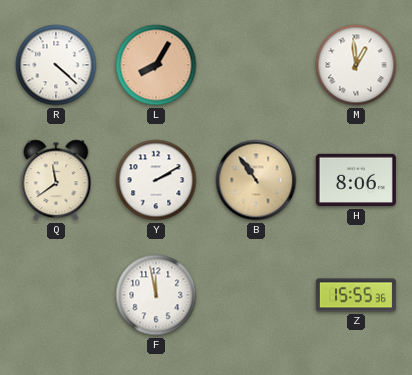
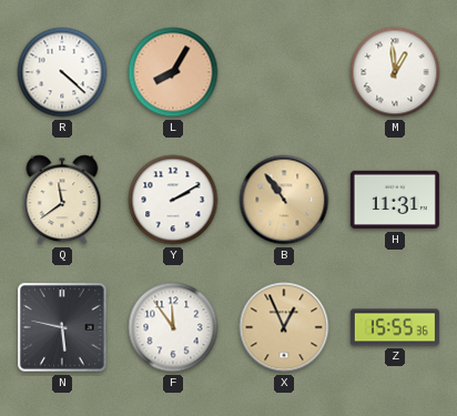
H: 8:06 -> 11:31 (395, 200)
N: none -> 5:47 (62, 327)
F: 11:58 -> 11:54 (173, 327)
X: none -> 12:56 (284, 327)
